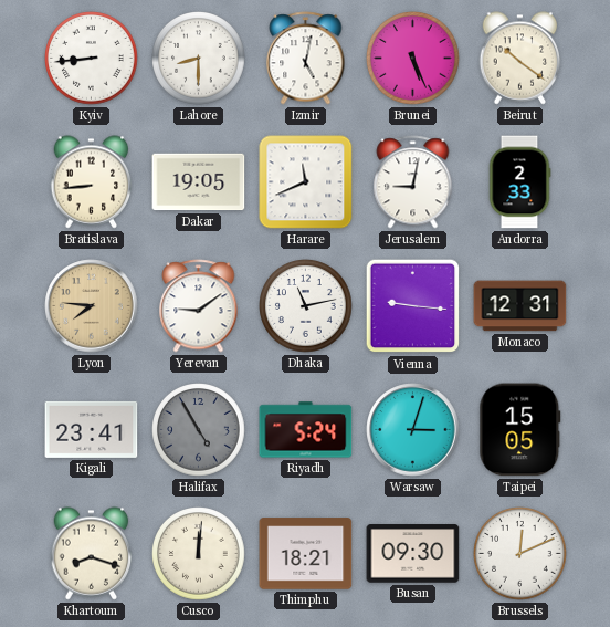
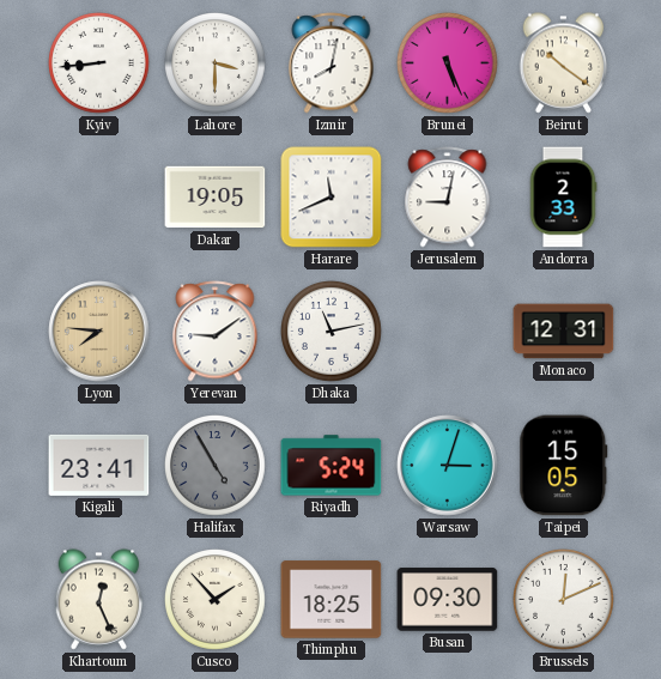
Lahore: 8:30 -> 3:30 (216, 63)
Izmir: 5:02 -> 8:02 (332, 63)
Bratislava: 8:44 -> none (92, 182)
Vienna: 9:16 -> none (413, 306)
Khartoum: 8:18 -> 12:26 (99, 600)
Cusco: 12:01 -> 1:53 (216, 600)
Thimphu: 18:21 -> 18:25 (332, 600)
